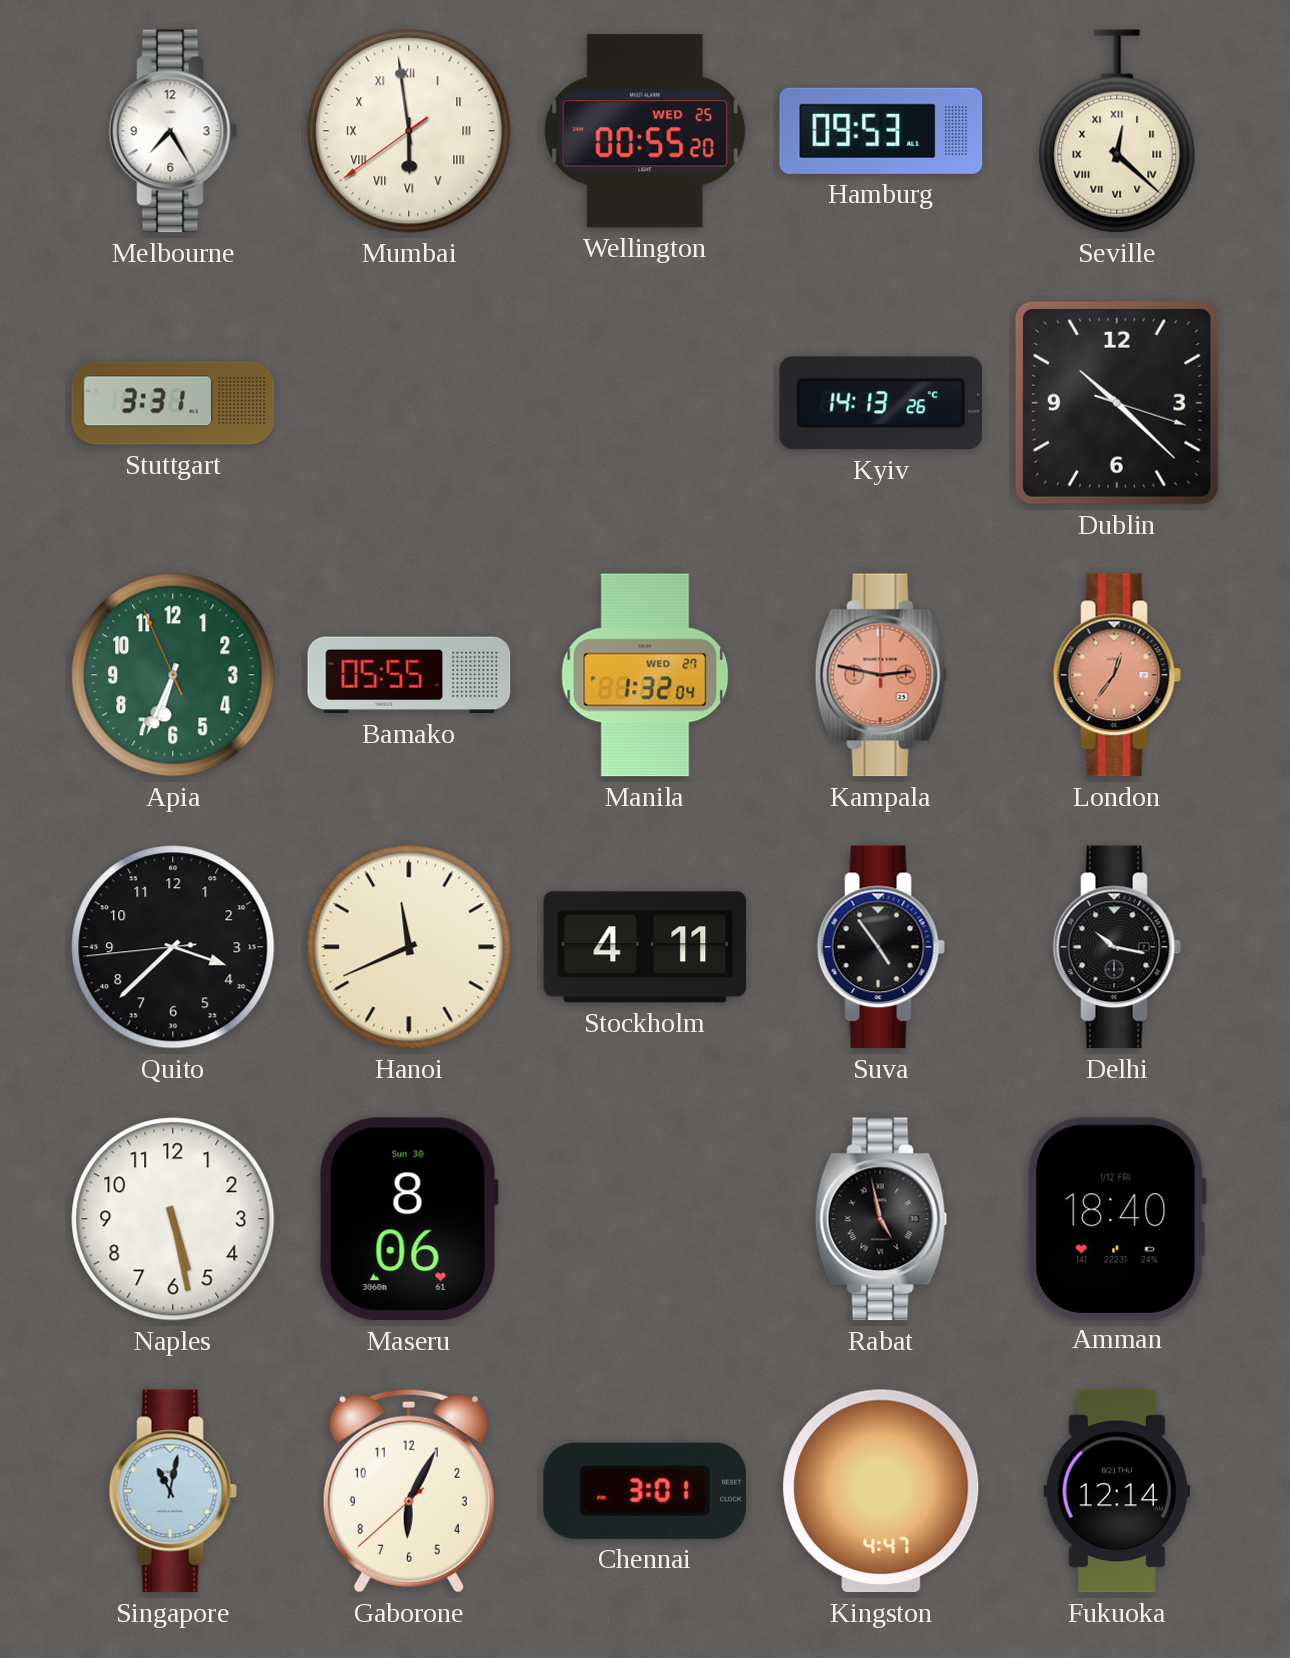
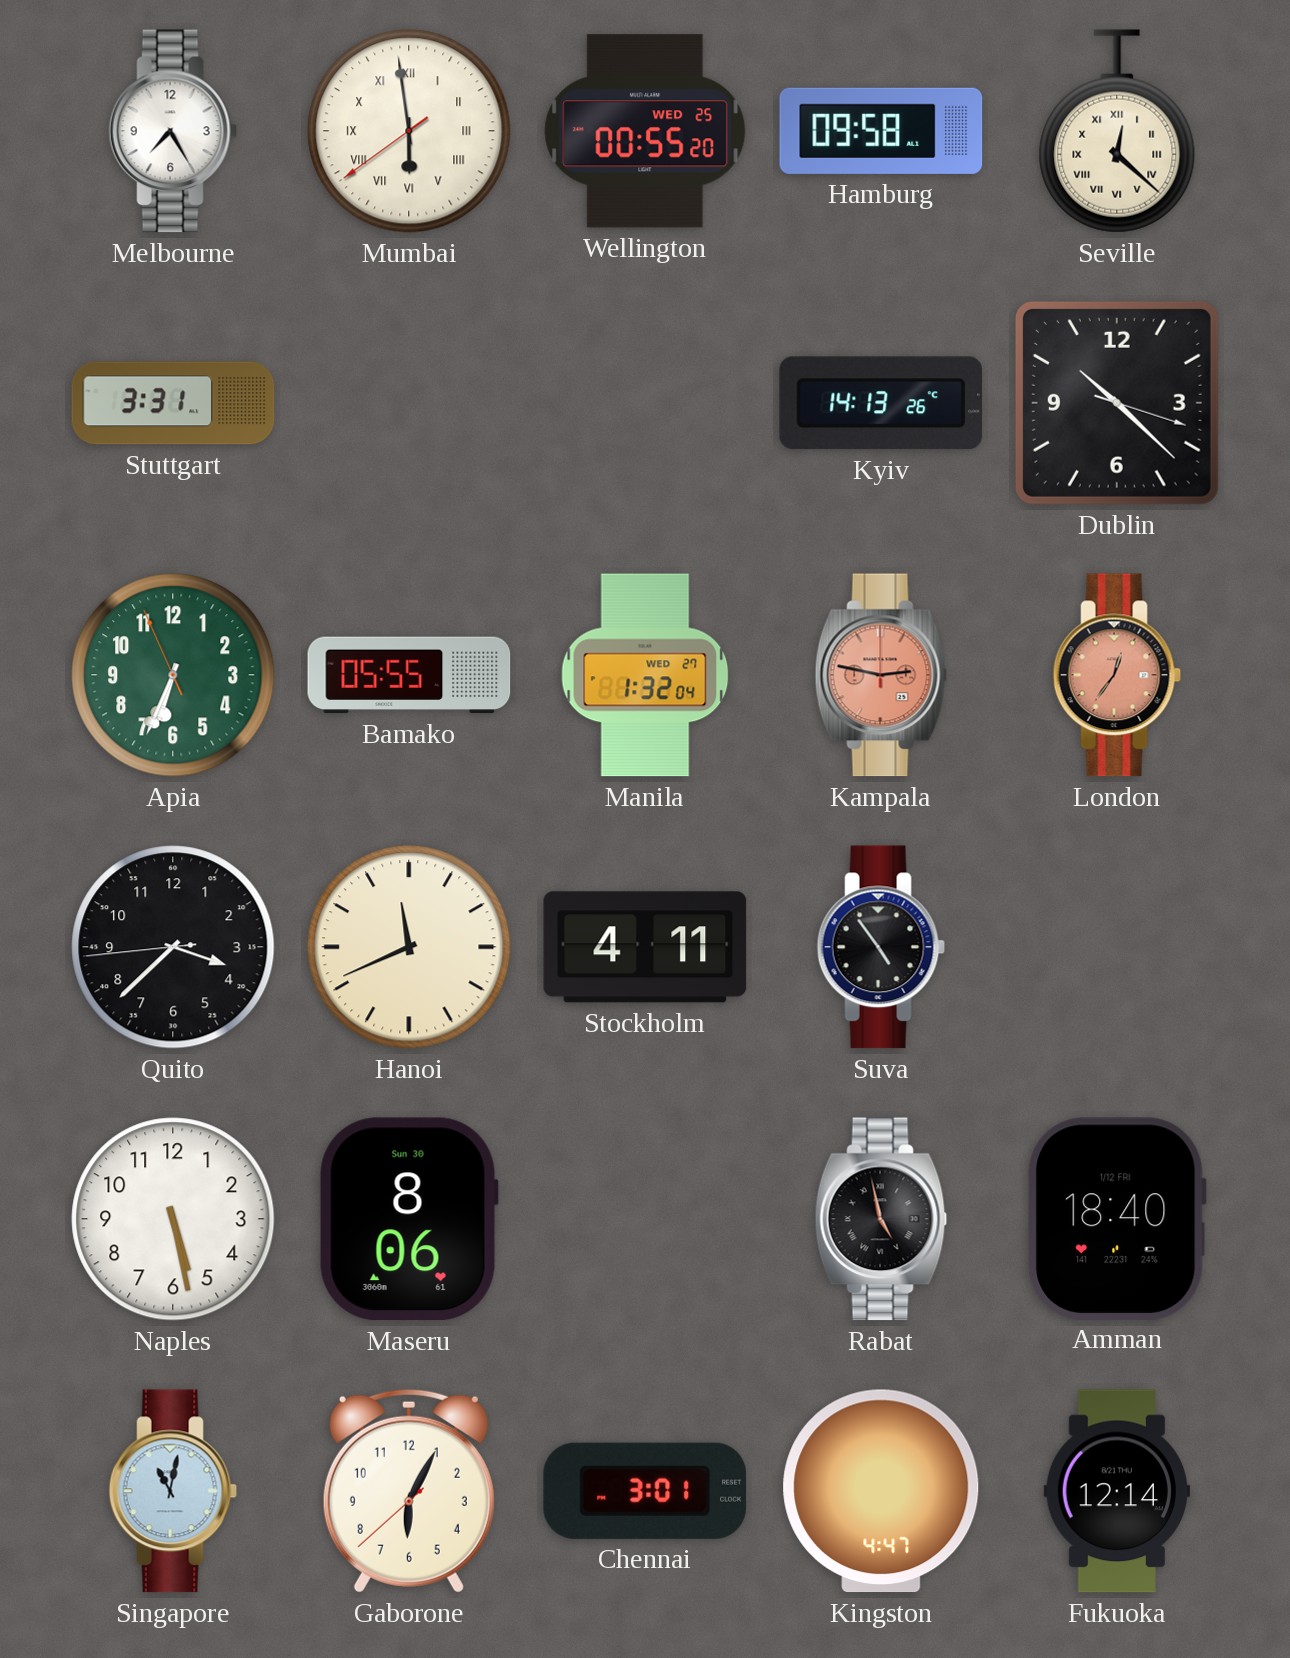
Hamburg: 09:53 -> 09:58 (881, 131)
Delhi: 10:17 -> none (1117, 947)
